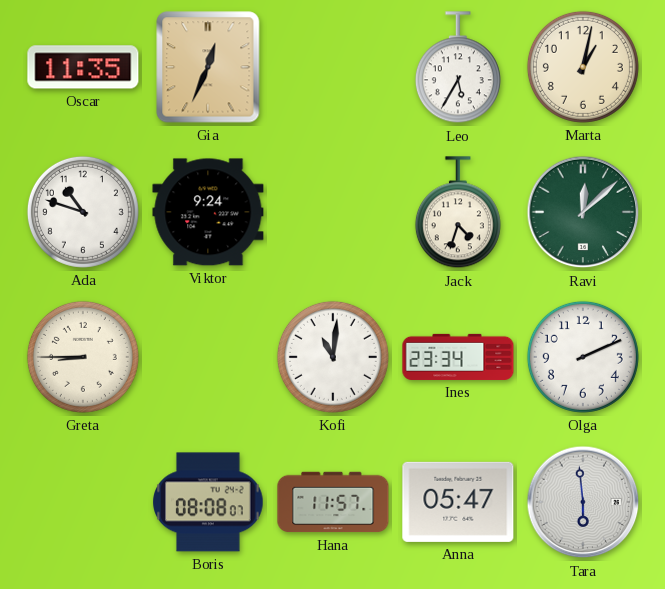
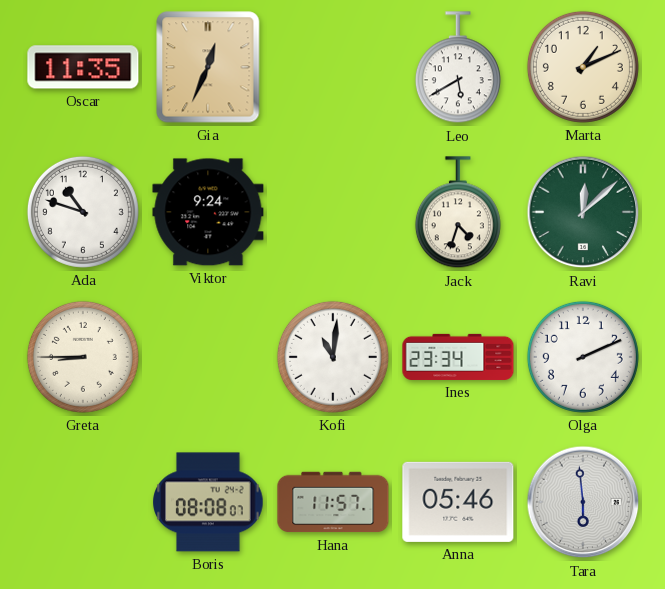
Leo: 5:35 -> 5:40 (458, 68)
Marta: 1:02 -> 1:11 (583, 67)
Anna: 05:47 -> 05:46 (458, 502)
